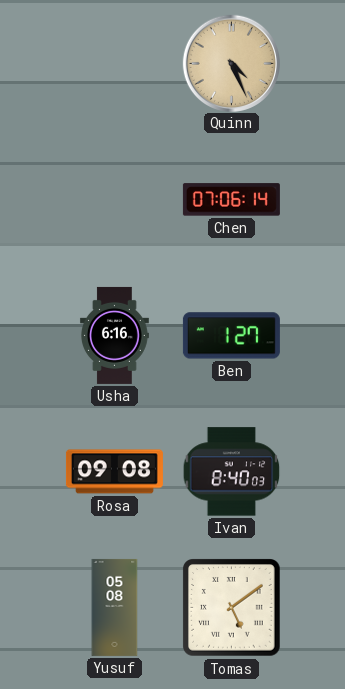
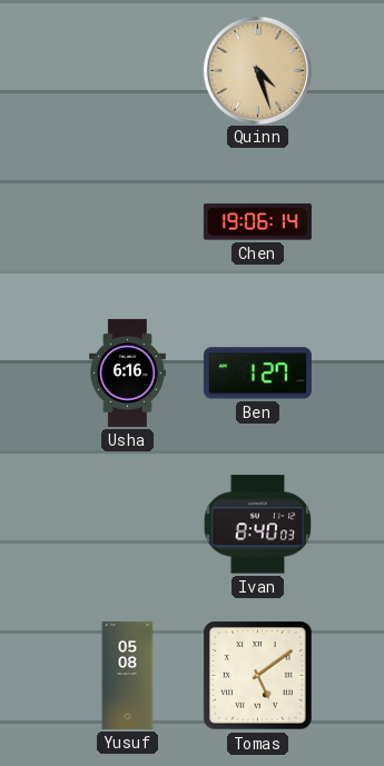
Quinn: 4:26 -> 4:27 (257, 70)
Chen: 07:06 -> 19:06 (257, 222)
Rosa: 09:08 -> none (114, 472)
